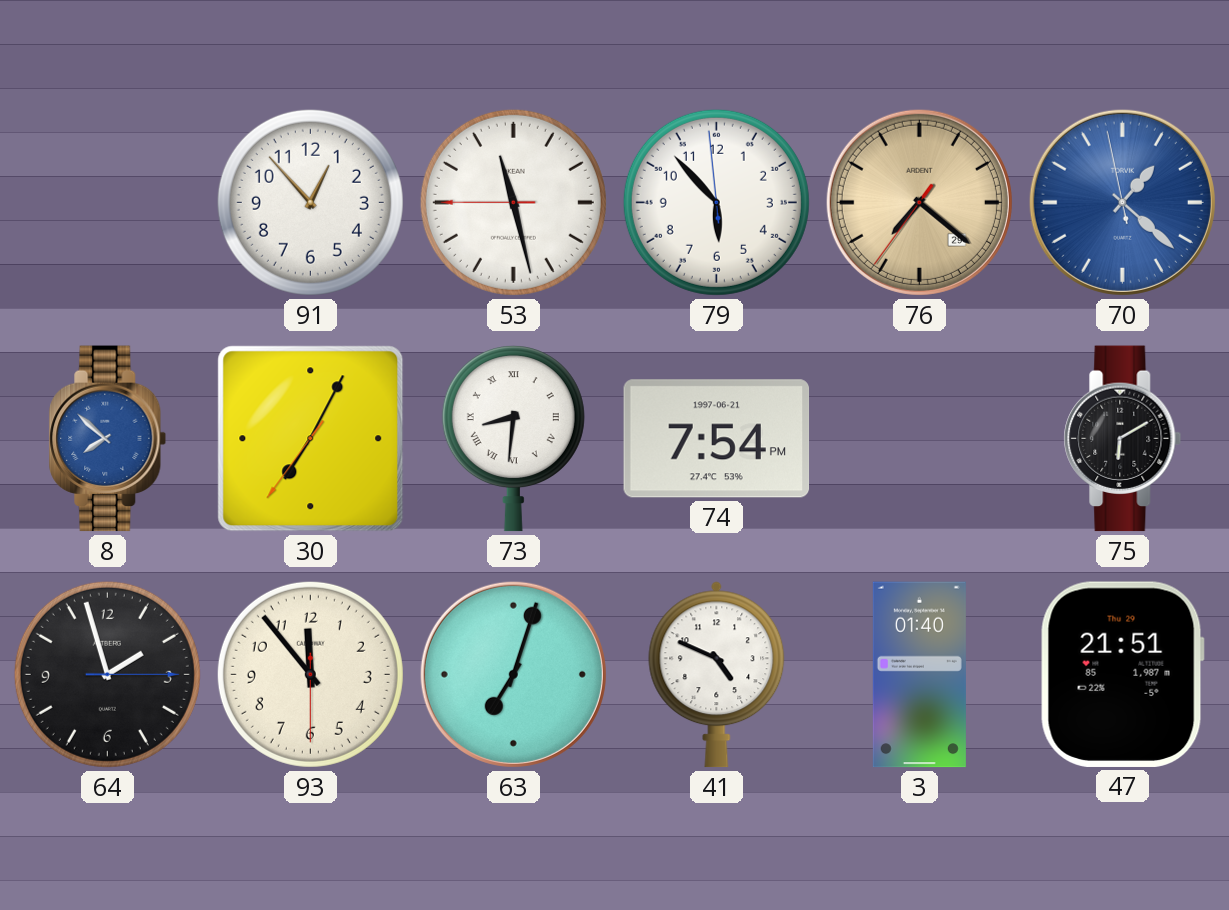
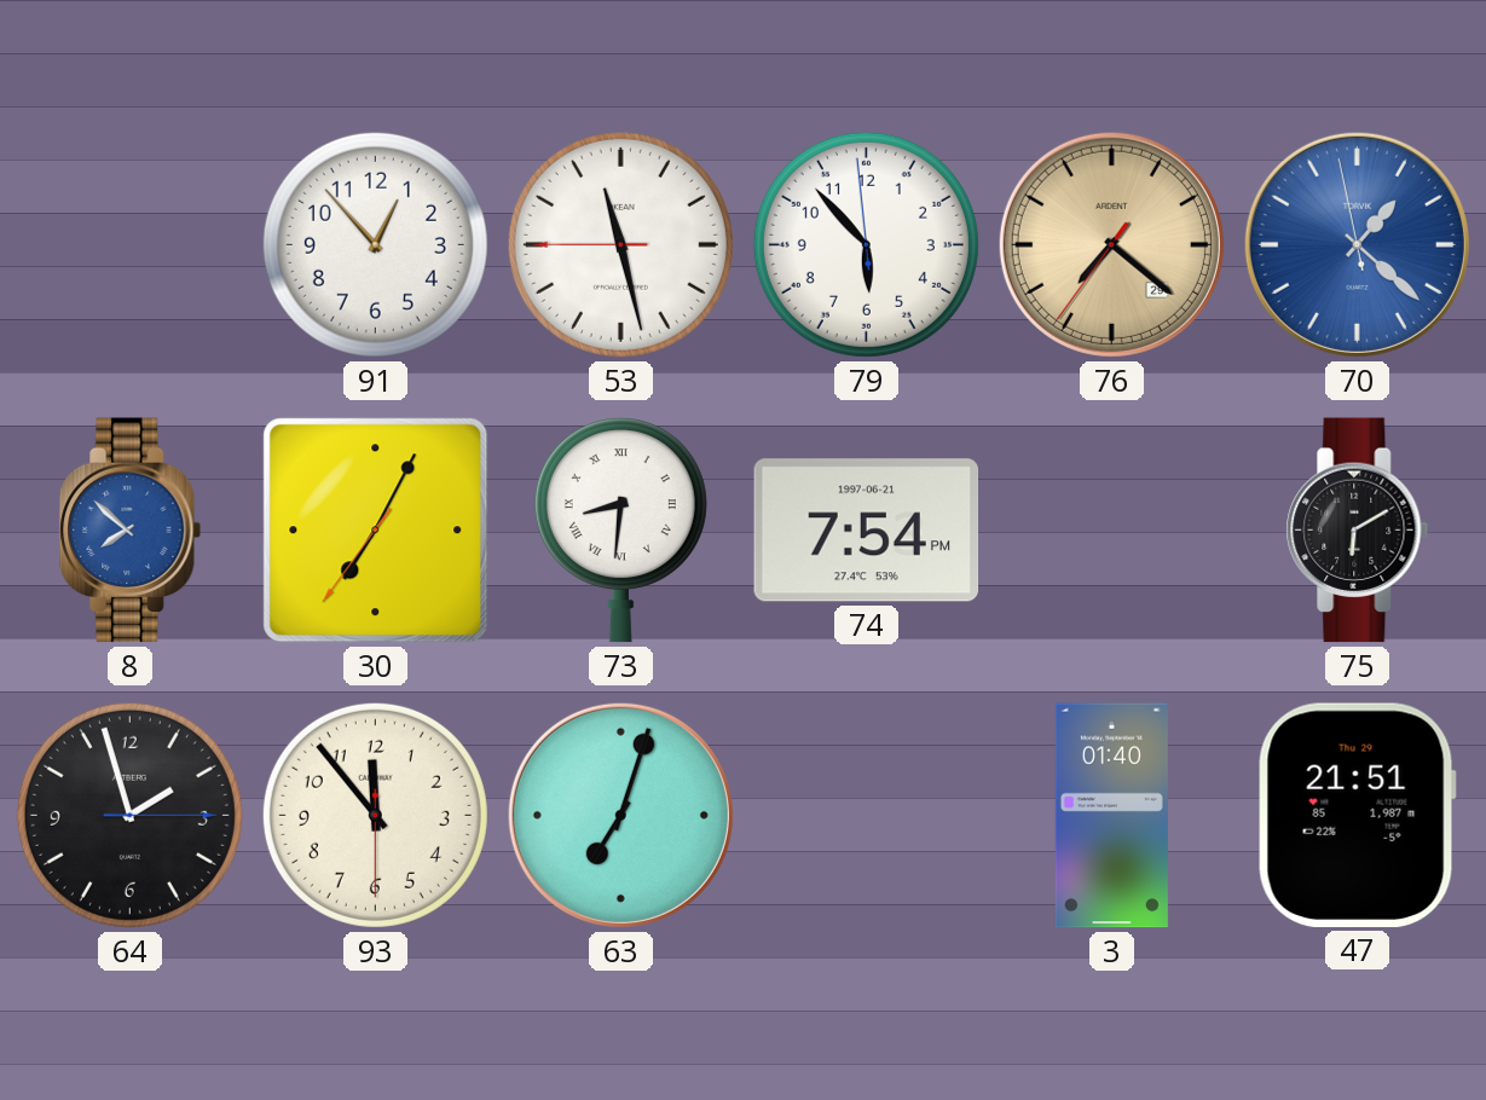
41: 4:49 -> none (717, 675)
